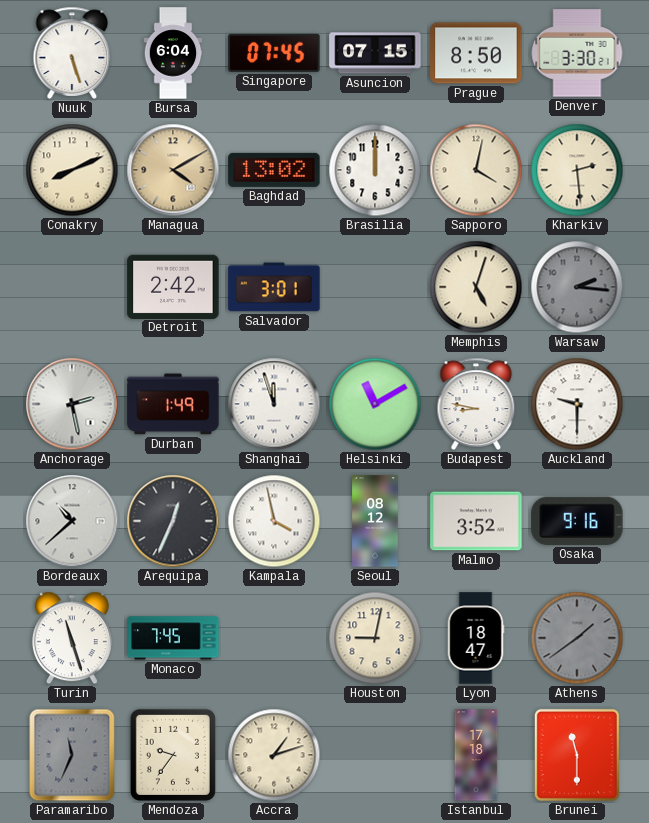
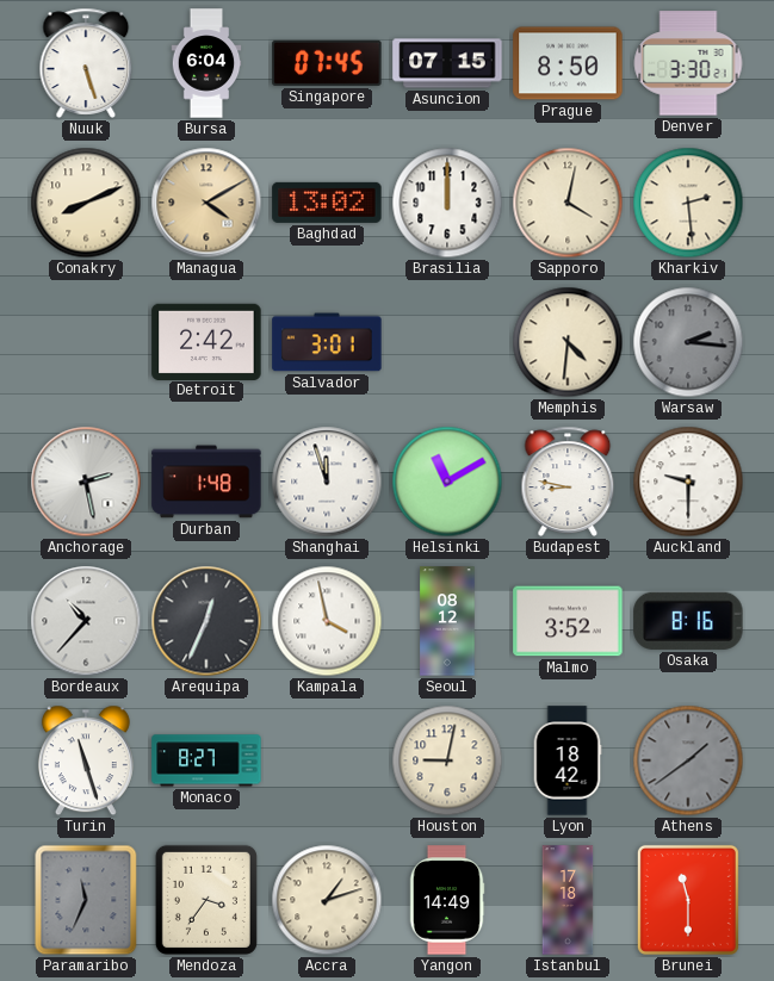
Memphis: 5:03 -> 4:31 (568, 342)
Durban: 1:49 -> 1:48 (206, 482)
Bordeaux: 10:38 -> 10:37 (86, 621)
Osaka: 9:16 -> 8:16 (688, 621)
Monaco: 7:45 -> 8:27 (206, 760)
Lyon: 18:47 -> 18:42 (568, 760)
Mendoza: 9:36 -> 3:36 (206, 900)
Yangon: none -> 14:49 (447, 900)
